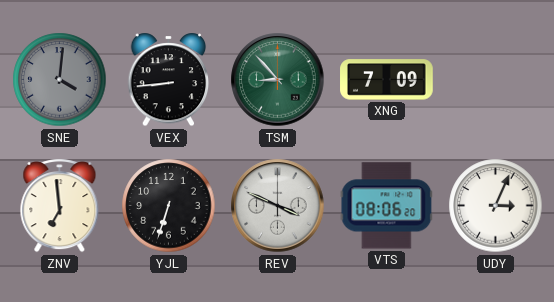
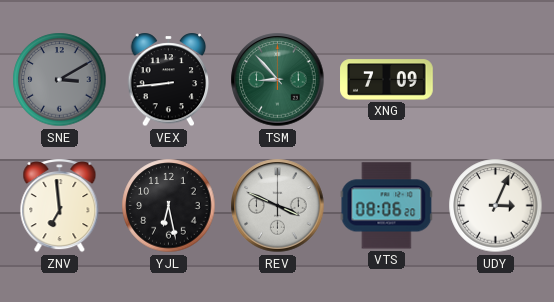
SNE: 4:01 -> 3:10 (60, 80)
YJL: 6:33 -> 6:28 (169, 206)
